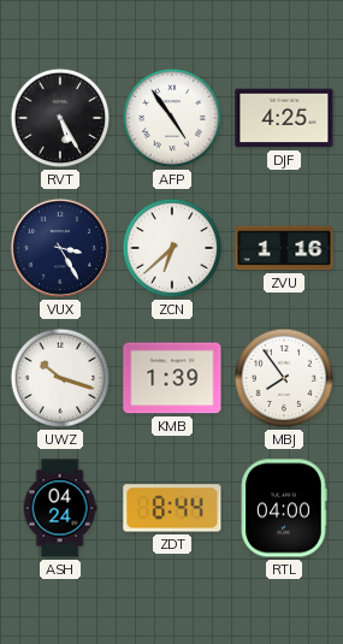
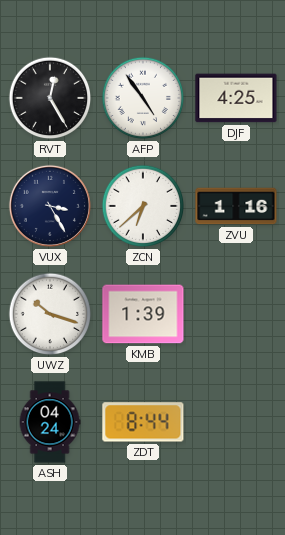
RVT: 5:25 -> 12:25 (50, 98)
MBJ: 7:54 -> none (284, 378)
RTL: 04:00 -> none (284, 508)
